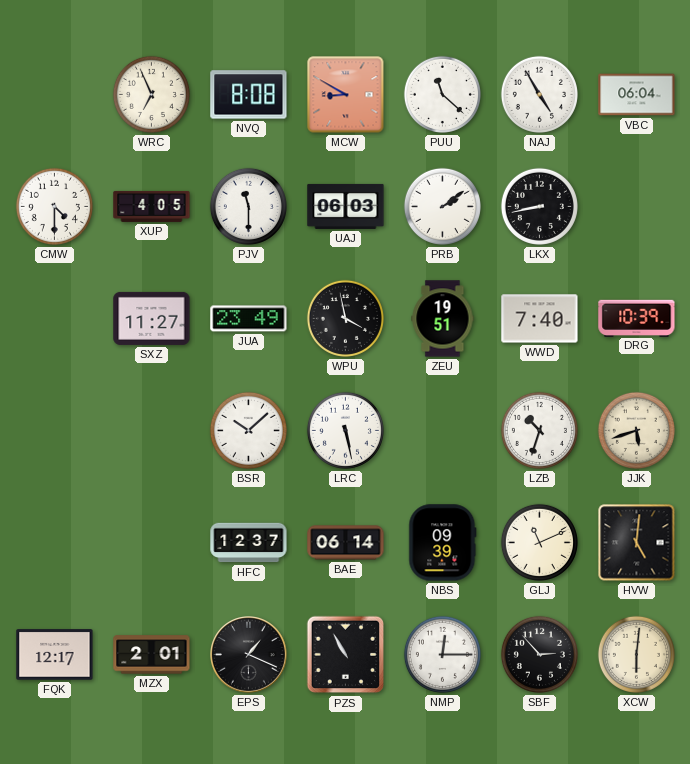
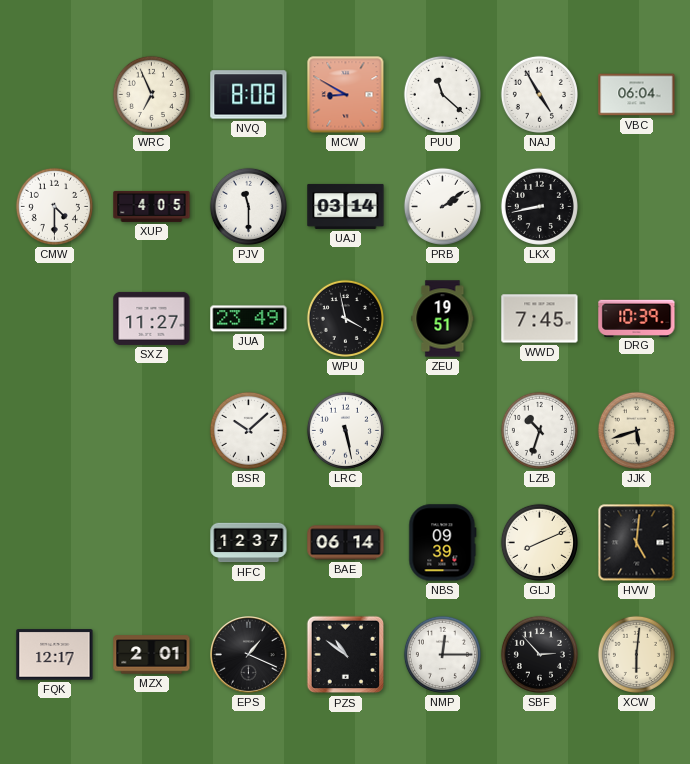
UAJ: 06:03 -> 03:14 (346, 206)
WWD: 7:40 -> 7:45 (540, 319)
GLJ: 11:11 -> 8:11 (539, 542)
PZS: 10:55 -> 10:51 (346, 655)
